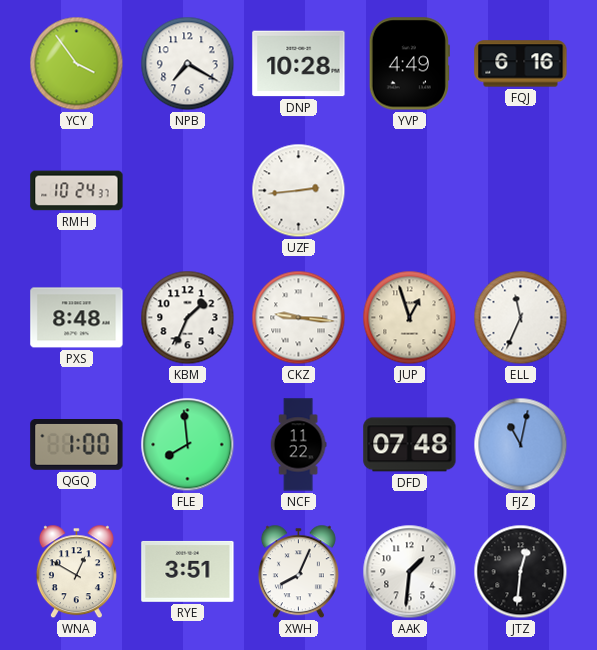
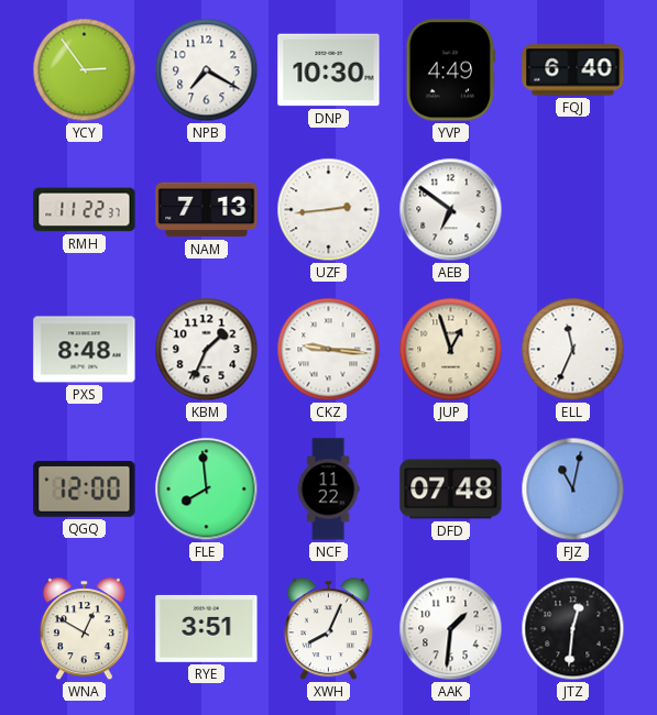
YCY: 3:54 -> 2:54 (85, 70)
DNP: 10:28 -> 10:30 (329, 70)
FQJ: 6:16 -> 6:40 (573, 70)
RMH: 10:24 -> 11:22 (85, 210)
NAM: none -> 7:13 (207, 210)
AEB: none -> 6:51 (451, 210)
QGQ: 1:00 -> 12:00 (85, 490)
